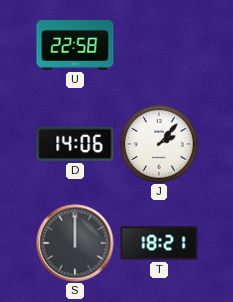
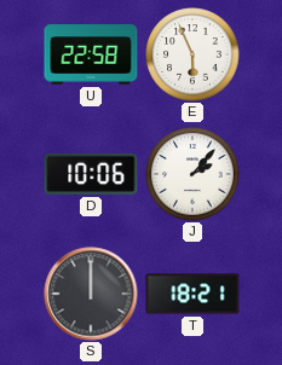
E: none -> 5:56 (192, 54)
D: 14:06 -> 10:06 (91, 174)
